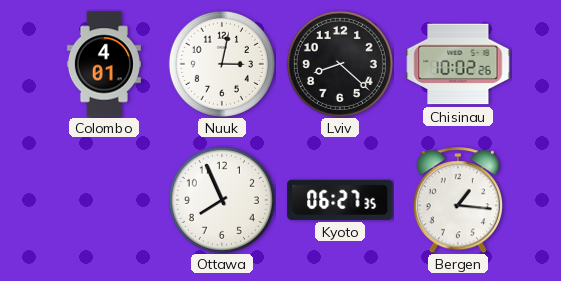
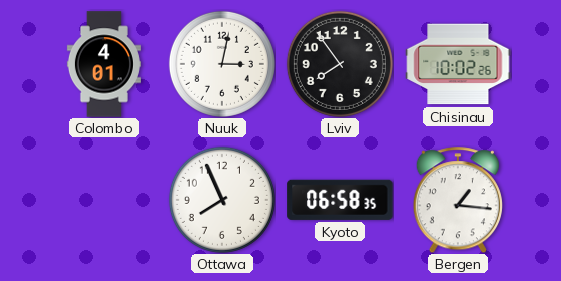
Lviv: 8:22 -> 7:54 (340, 64)
Kyoto: 06:27 -> 06:58 (340, 200)
